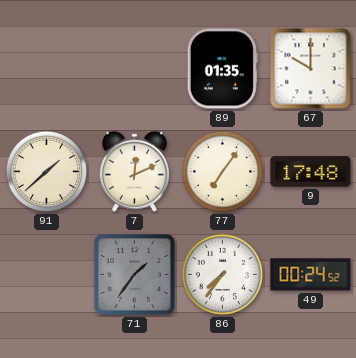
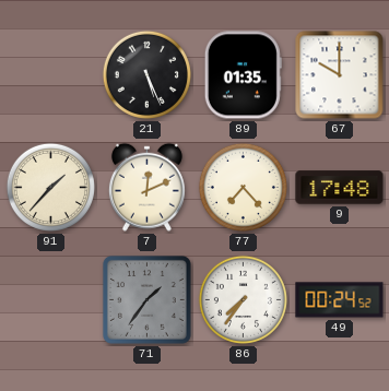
21: none -> 5:26 (146, 74)
91: 1:38 -> 1:37 (50, 187)
77: 7:06 -> 7:23 (243, 187)
